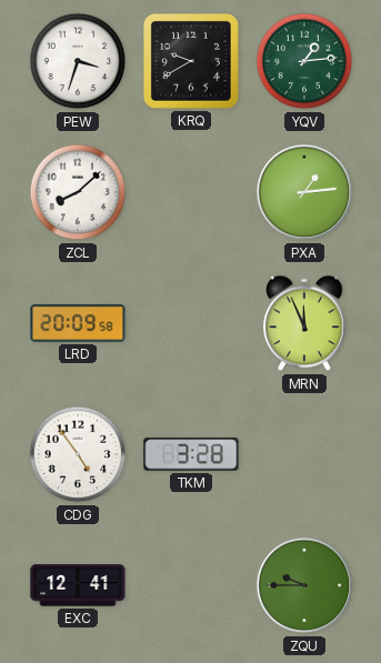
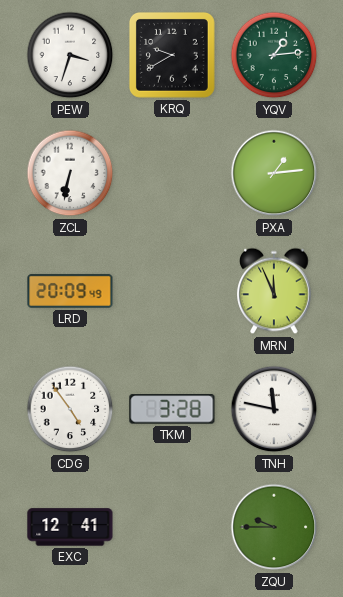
ZCL: 8:08 -> 6:32 (70, 173)
LRD: 20:09:58 -> 20:09:49 (70, 291)
TNH: none -> 11:47 (274, 409)
